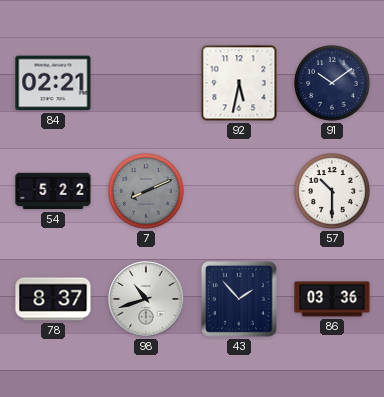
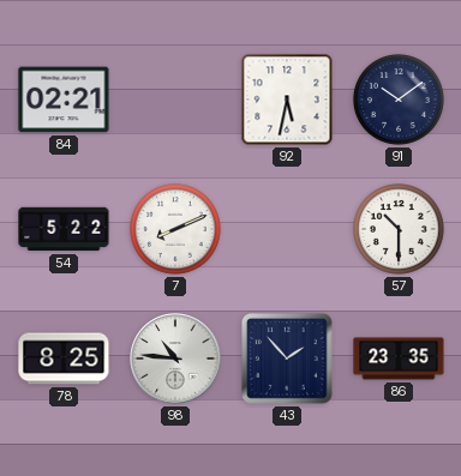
7 dial: grey -> white (176, 230)
78: 8:37 -> 8:25 (64, 358)
98: 10:42 -> 10:46 (175, 358)
86: 03:36 -> 23:35 (399, 358)
